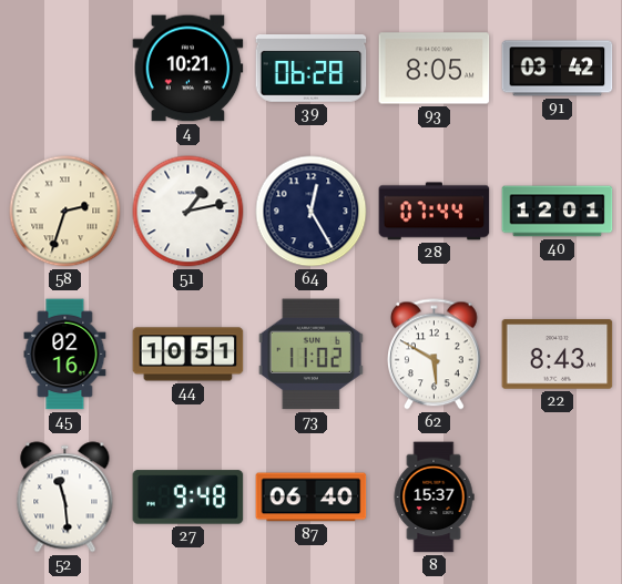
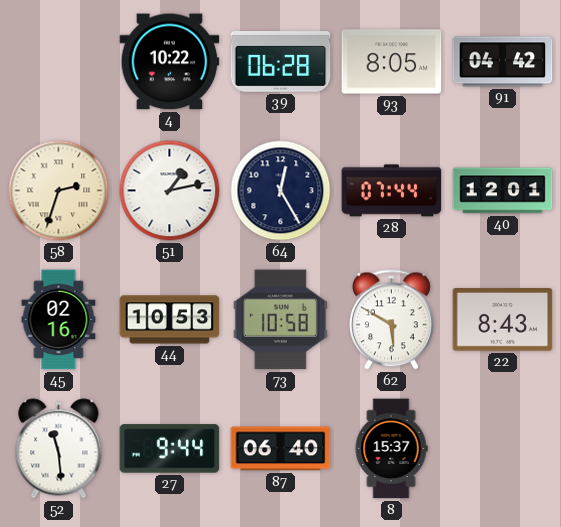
4: 10:21 -> 10:22 (170, 62)
91: 03:42 -> 04:42 (503, 62)
44: 10:51 -> 10:53 (170, 320)
73: 11:02 -> 10:58 (280, 320)
27: 9:48 -> 9:44 (170, 449)
